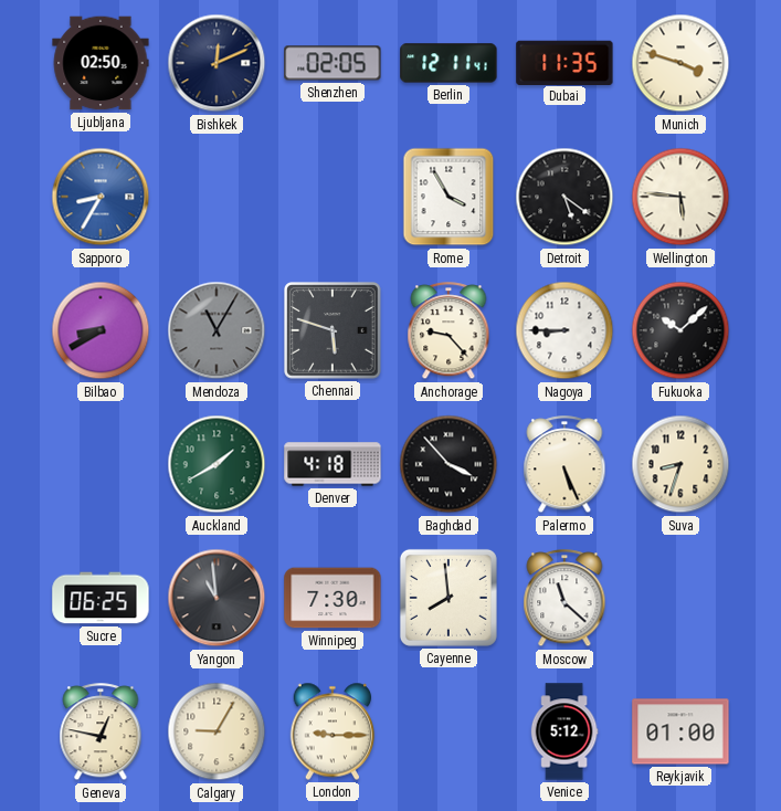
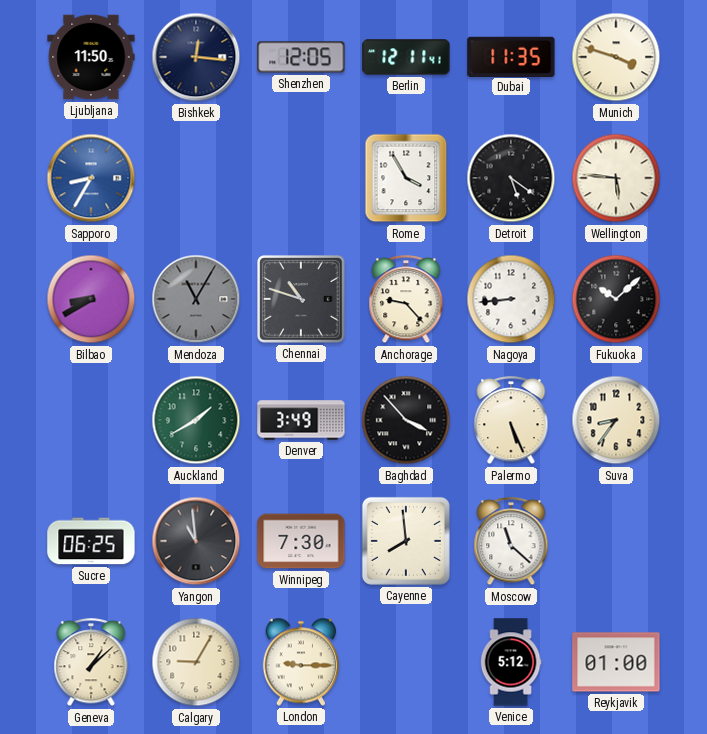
Ljubljana: 02:50 -> 11:50 (91, 57)
Bishkek: 12:11 -> 12:16 (196, 57)
Shenzhen: 02:05 -> 12:05 (301, 57)
Chennai: 5:48 -> 10:48 (302, 300)
Nagoya: 8:45 -> 8:44 (511, 299)
Denver: 4:18 -> 3:49 (301, 420)
Suva: 8:33 -> 8:36 (616, 420)
Geneva: 12:47 -> 1:08 (91, 663)
